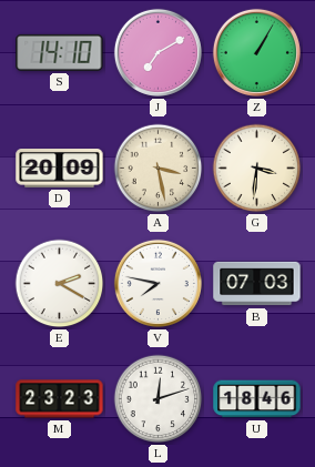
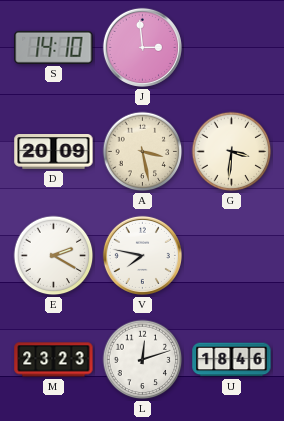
J: 7:10 -> 2:59 (142, 47)
Z: 1:05 -> none (256, 52)
B: 07:03 -> none (257, 284)
